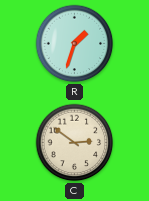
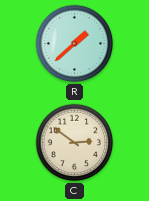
R: 1:33 -> 1:38 (75, 44)
